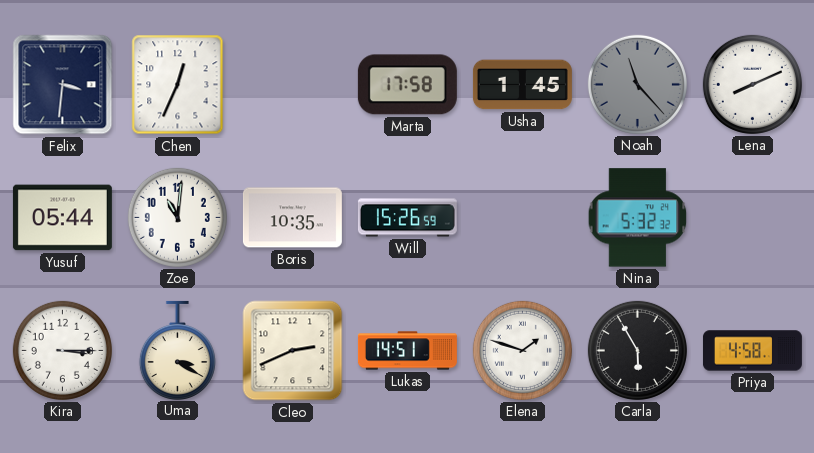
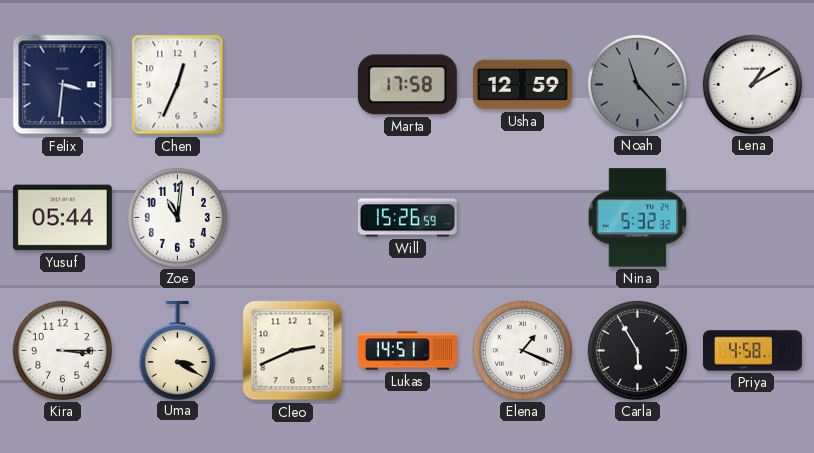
Usha: 1:45 -> 12:59 (522, 85)
Lena: 8:11 -> 1:10 (752, 84)
Boris: 10:35 -> none (292, 218)
Elena: 1:48 -> 1:19 (522, 350)
